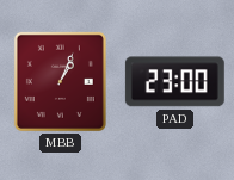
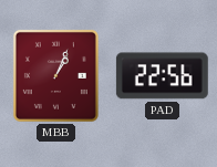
PAD: 23:00 -> 22:56 (162, 76)
